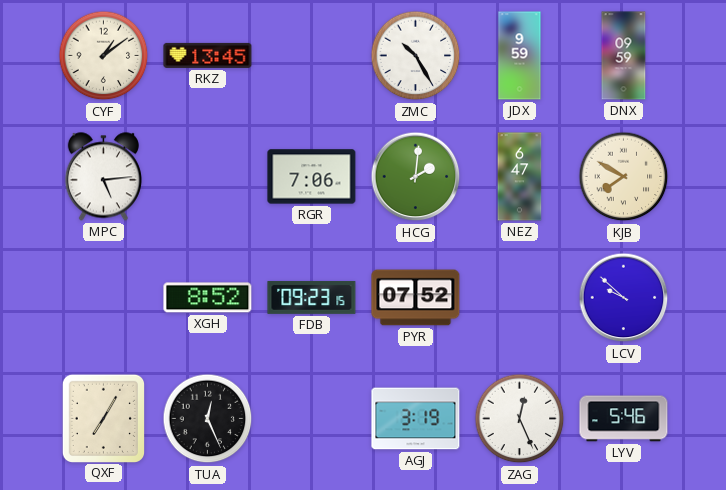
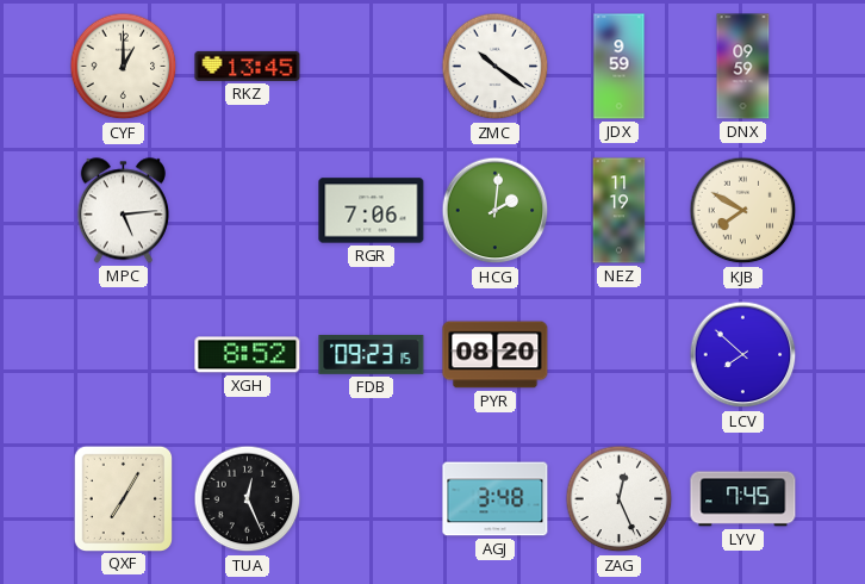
CYF: 1:09 -> 1:00 (124, 67)
ZMC: 10:25 -> 10:21 (496, 67)
NEZ: 6:47 -> 11:19 (620, 211)
PYR: 07:52 -> 08:20 (496, 355)
LCV: 9:52 -> 7:52 (743, 355)
AGJ: 3:19 -> 3:48 (496, 499)
LYV: 5:46 -> 7:45 (743, 499)
